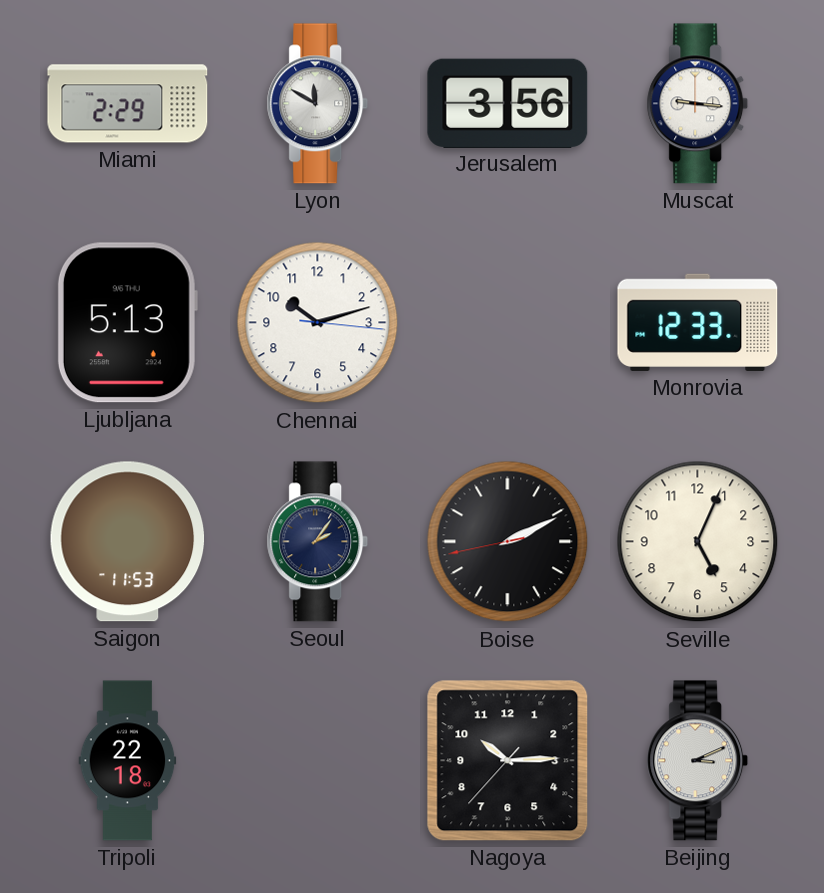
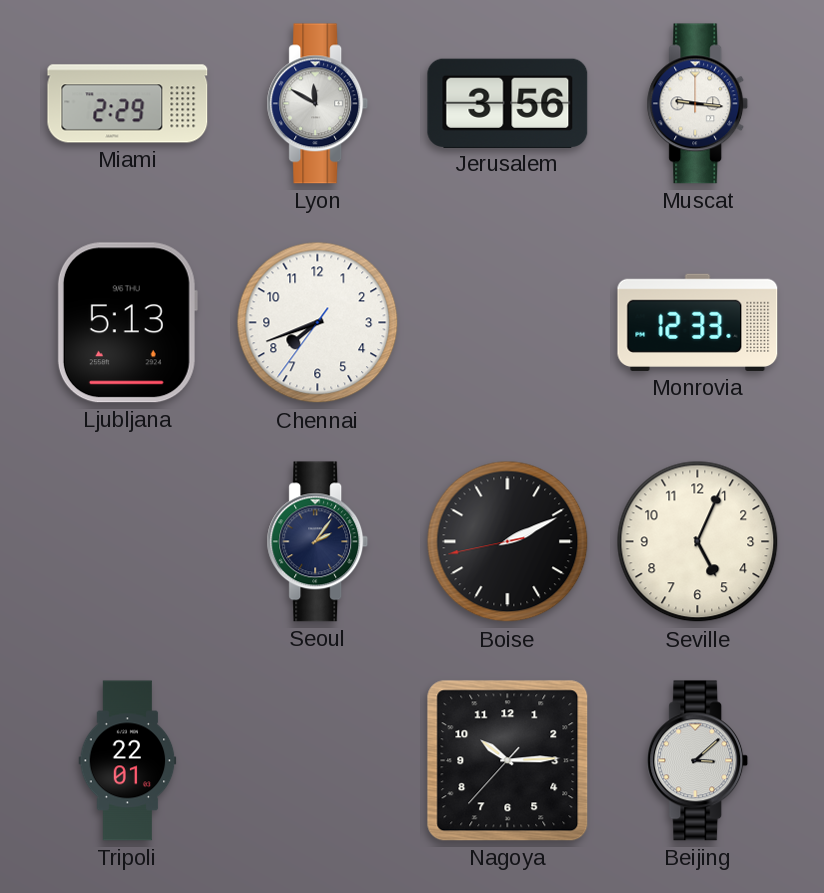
Chennai: 10:12 -> 7:41 (318, 323)
Saigon: 11:53 -> none (128, 542)
Tripoli: 22:18 -> 22:01 (128, 761)
Beijing: 3:11 -> 3:08 (698, 761)
